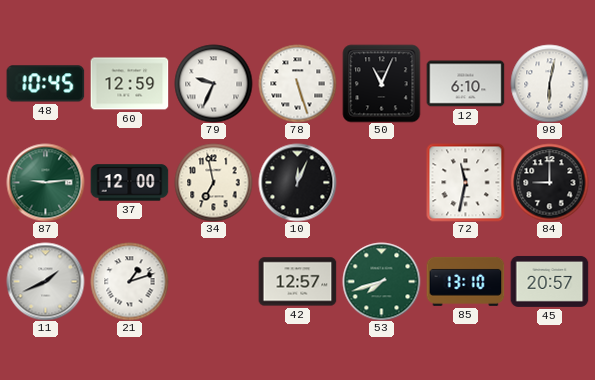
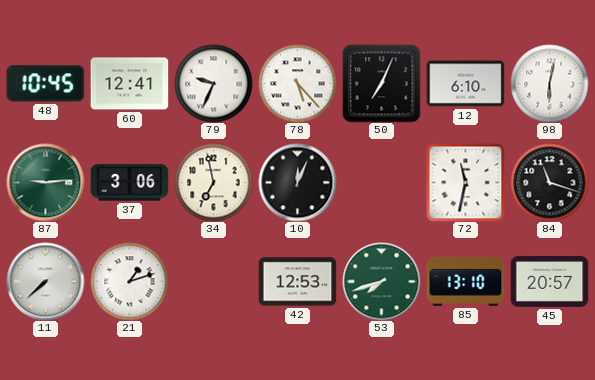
60: 12:59 -> 12:41 (129, 84)
78: 5:27 -> 5:23 (297, 83)
50: 11:04 -> 7:04 (381, 83)
37: 12:00 -> 3:06 (129, 183)
84: 9:00 -> 11:18 (549, 182)
11: 1:41 -> 7:38 (45, 281)
42: 12:57 -> 12:53 (297, 282)
